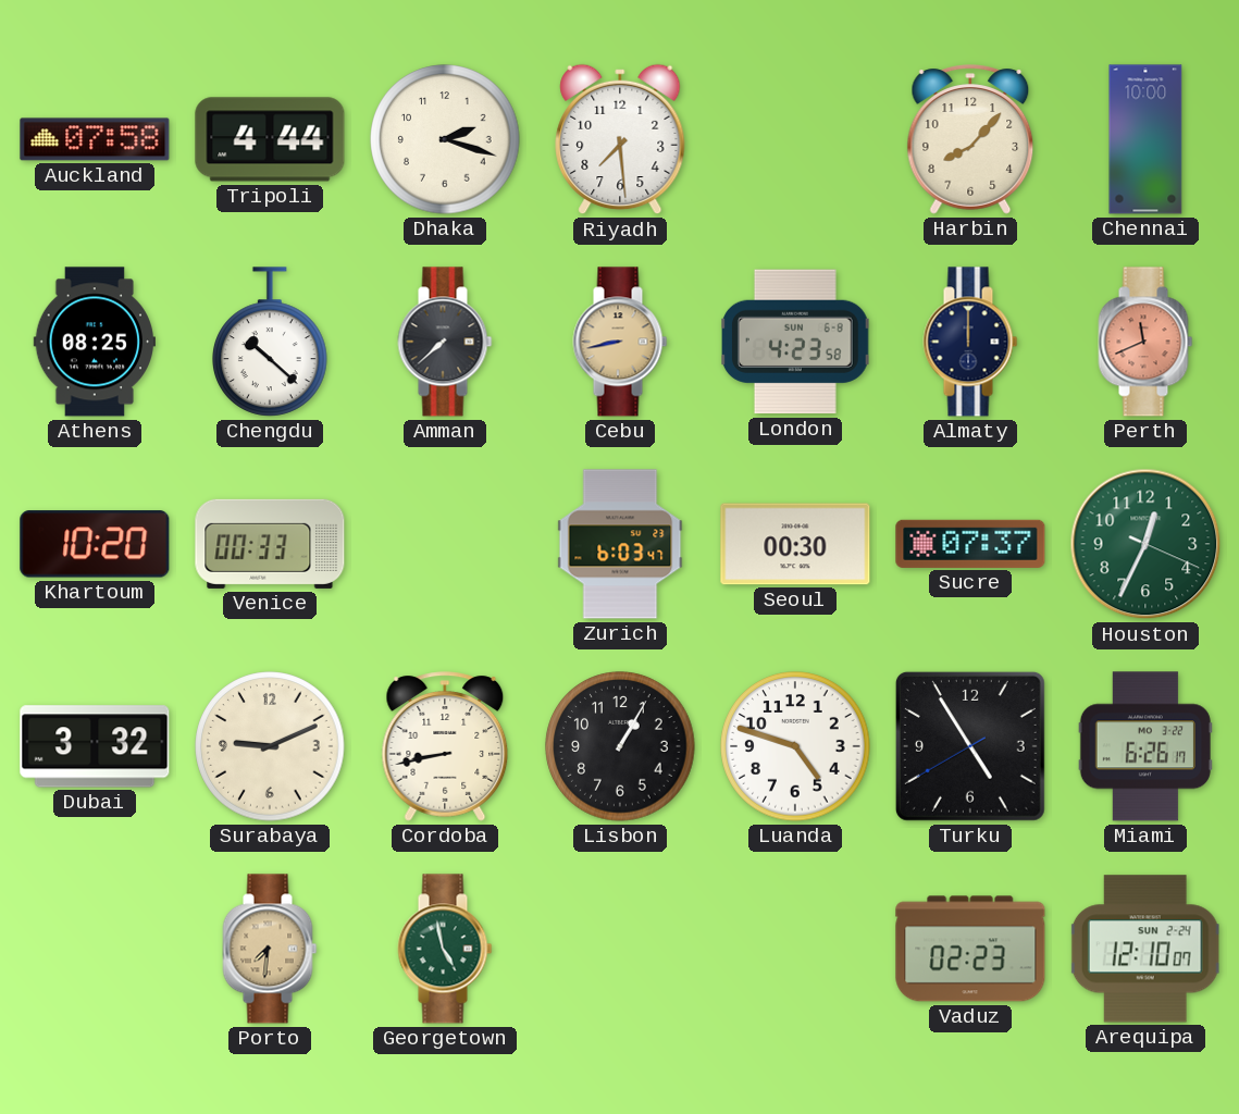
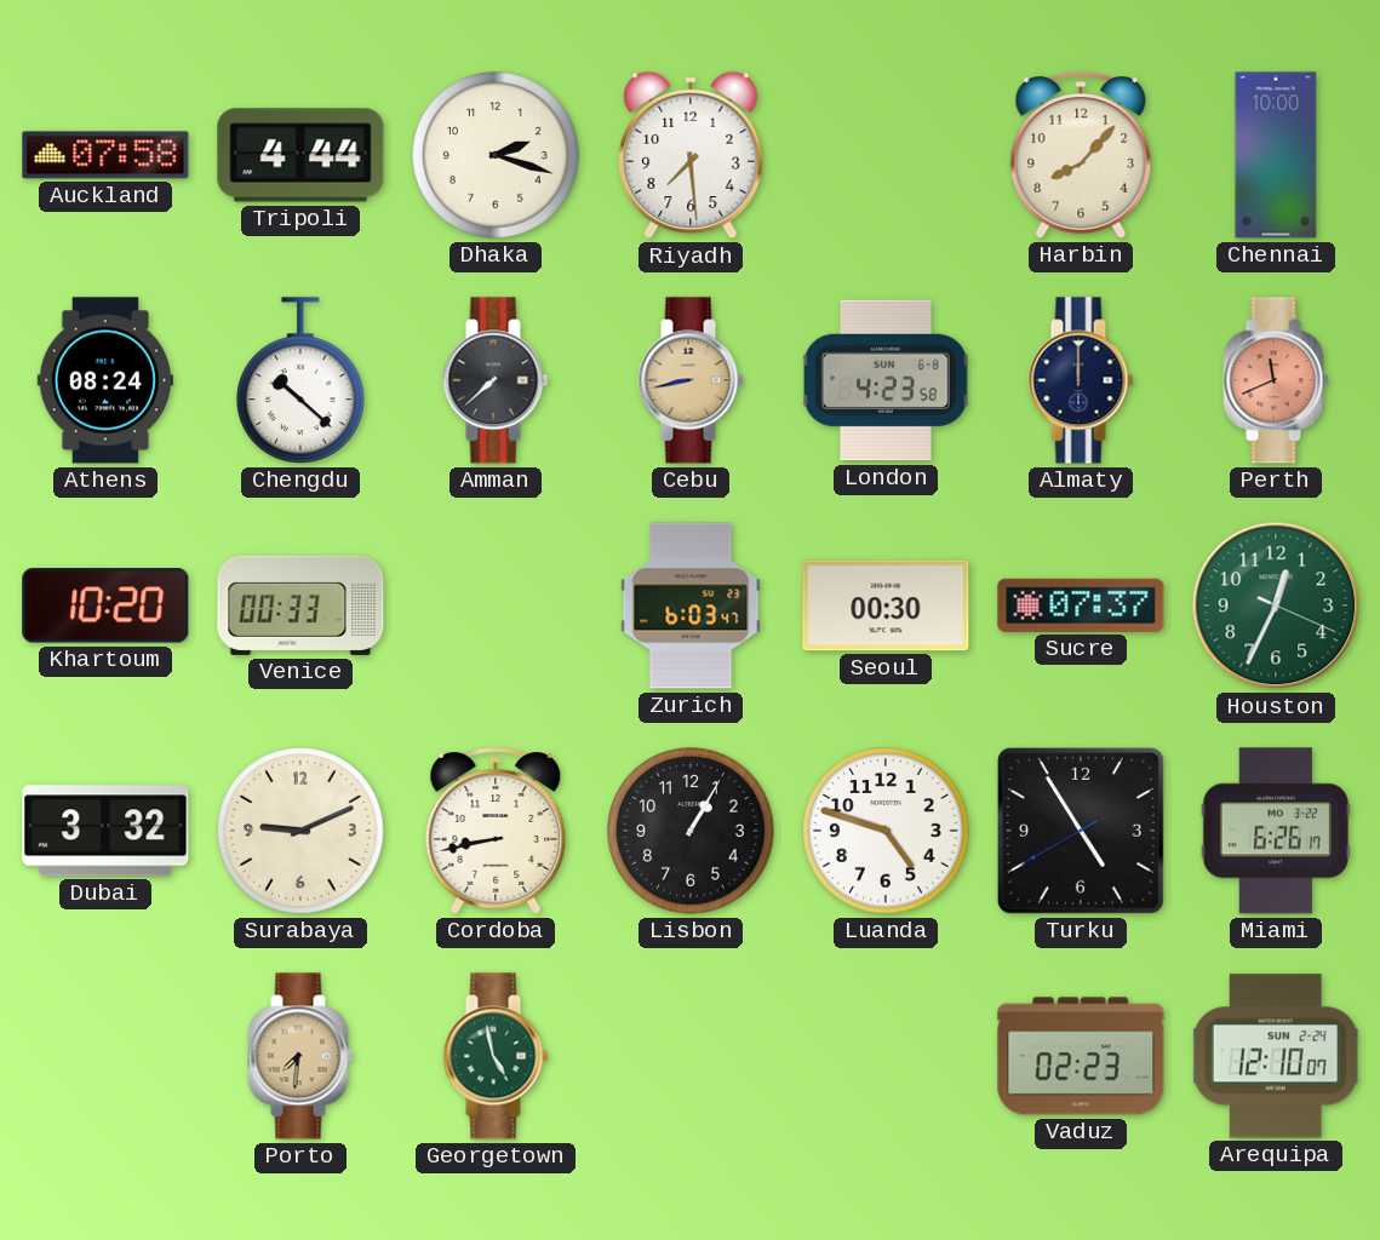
Athens: 08:25 -> 08:24 (104, 380)
